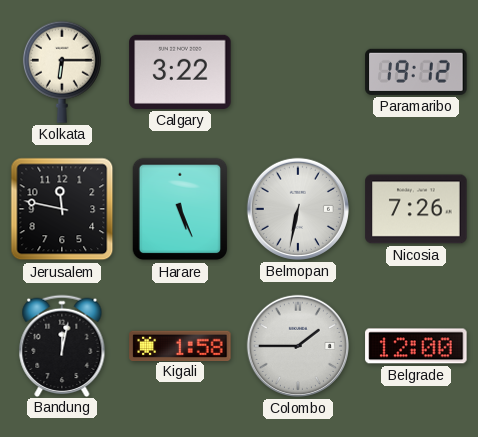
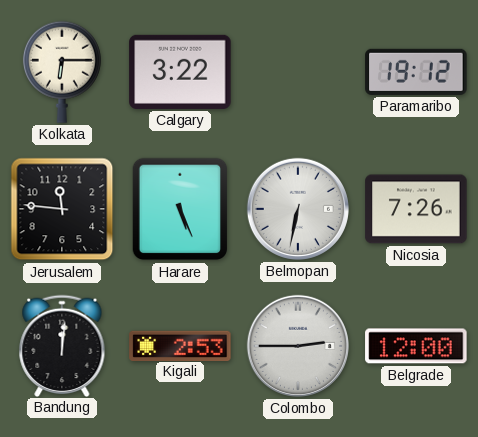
Jerusalem: 11:47 -> 11:46 (62, 209)
Bandung: 12:02 -> 12:01 (62, 345)
Kigali: 1:58 -> 2:53 (180, 345)
Colombo: 1:45 -> 2:45 (298, 346)
